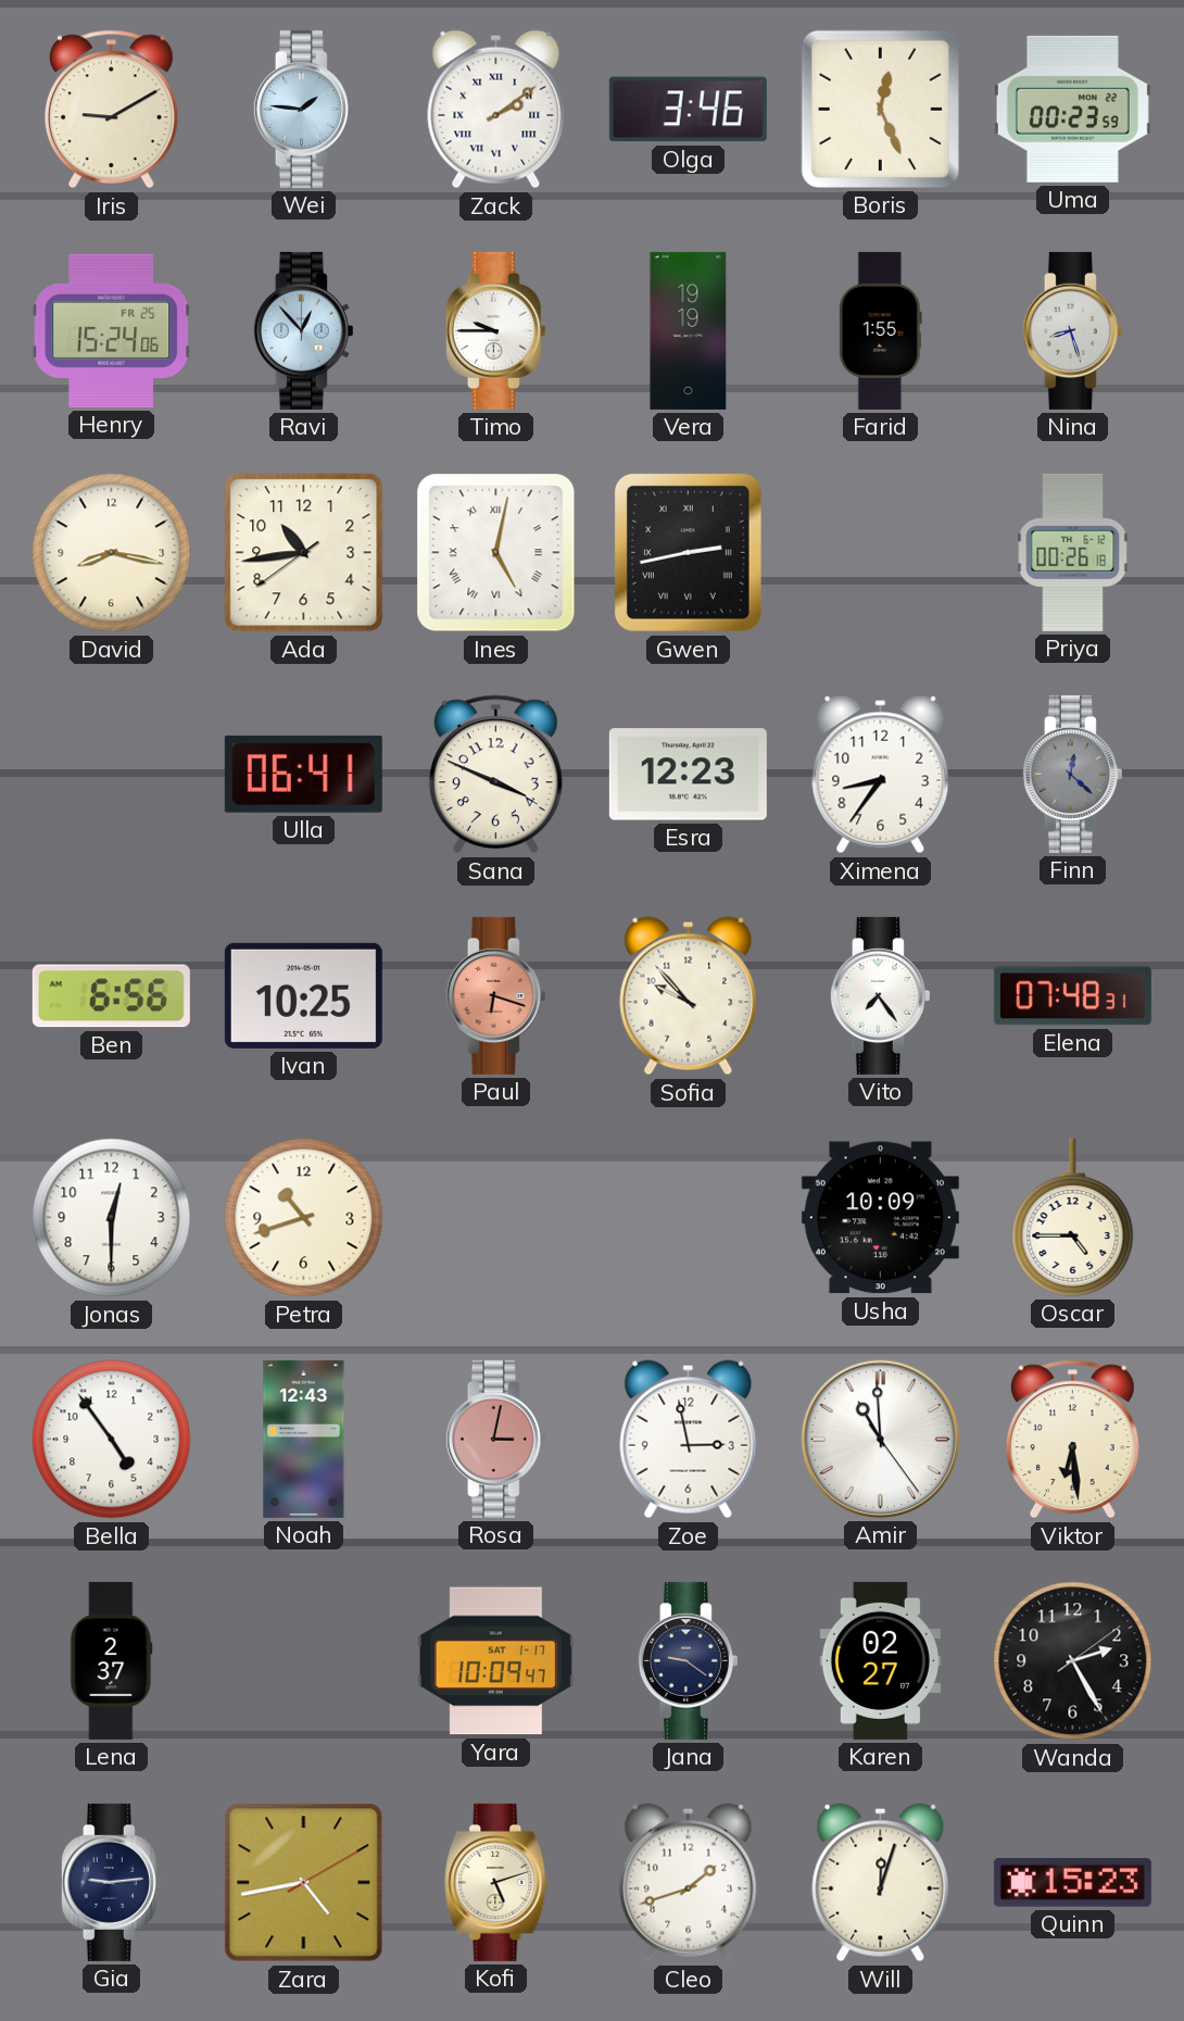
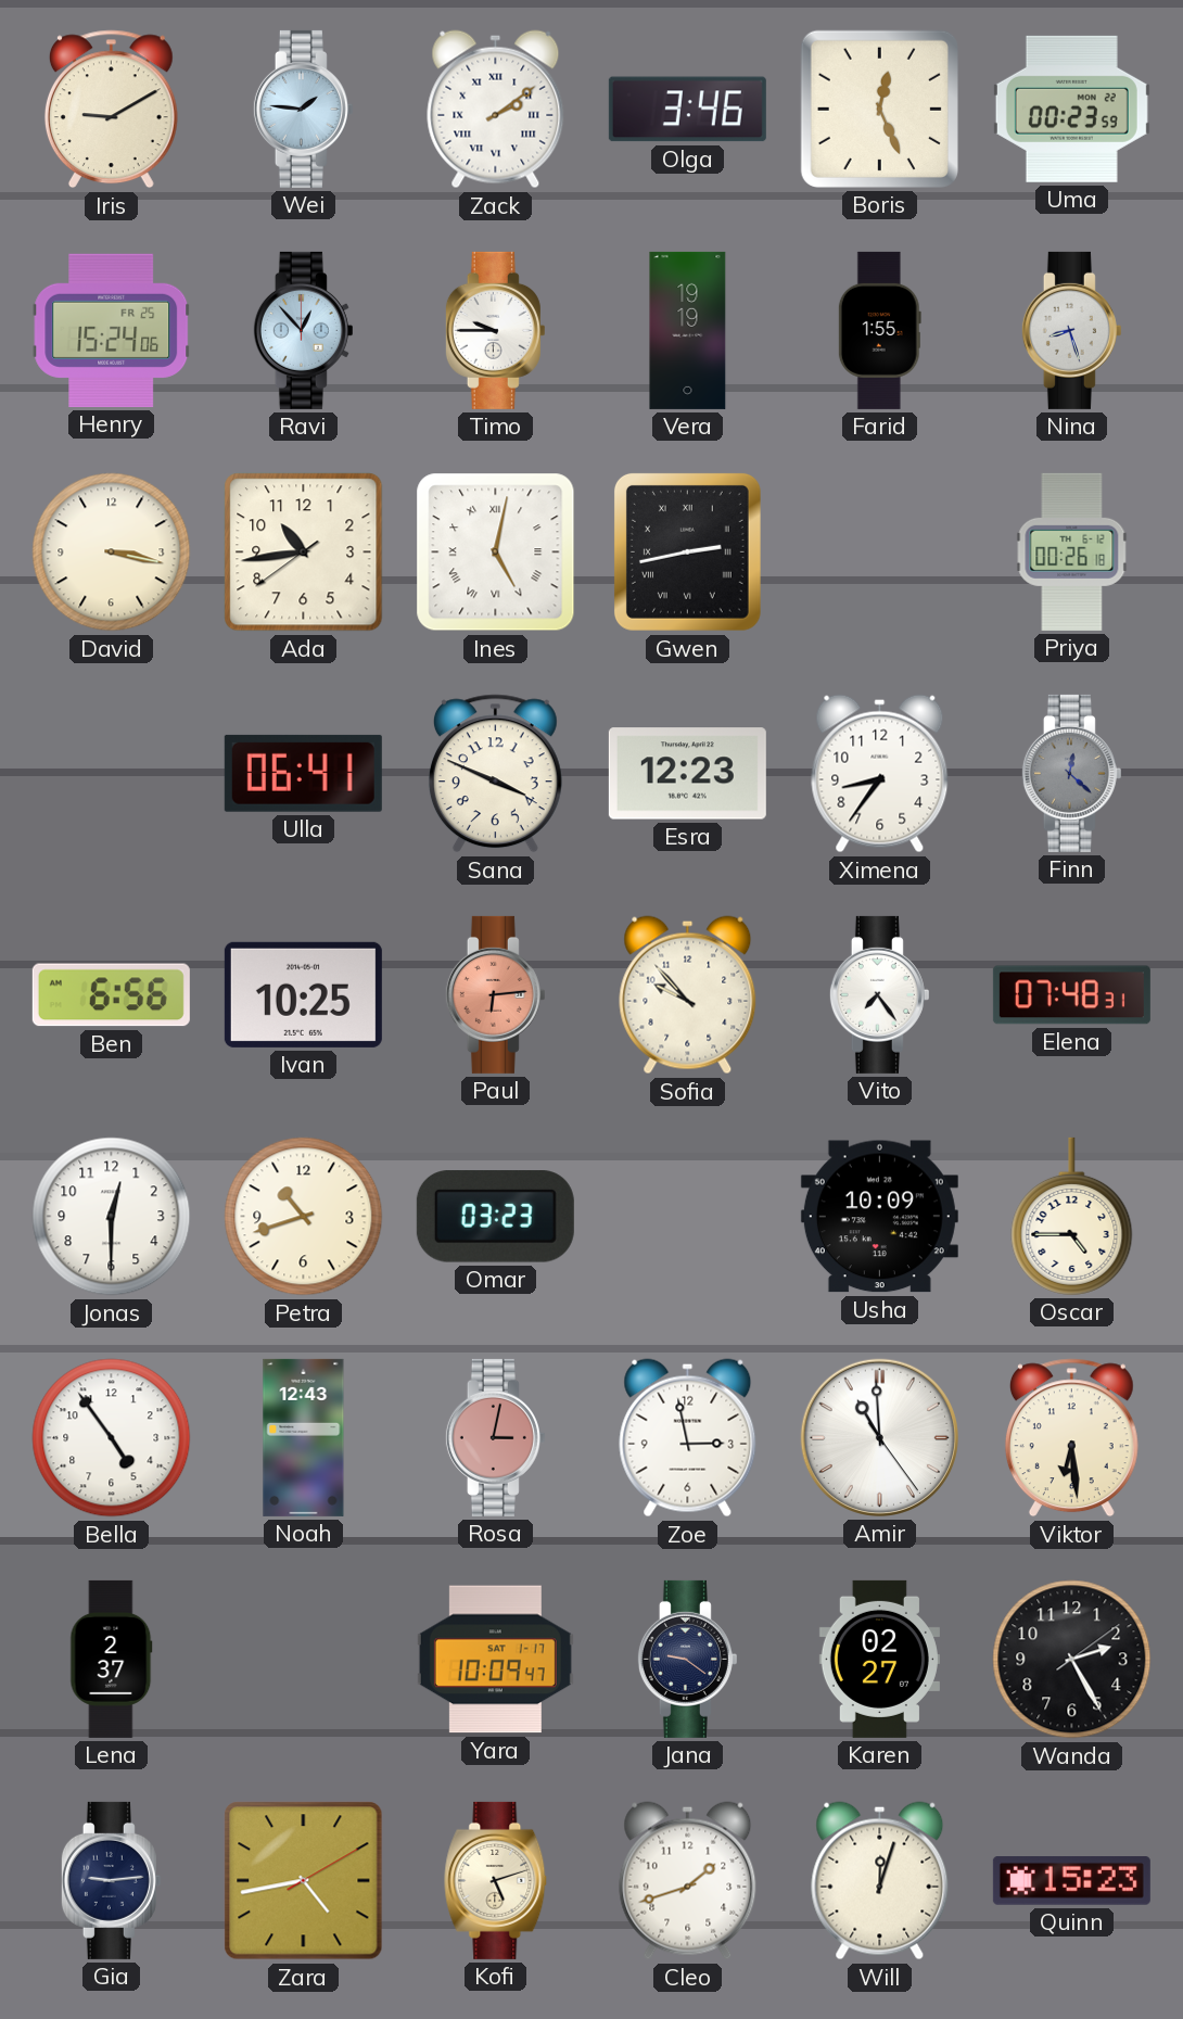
David: 8:17 -> 3:17 (112, 553)
Paul: 6:18 -> 6:14 (495, 994)
Omar: none -> 03:23 (495, 1217)
